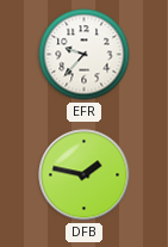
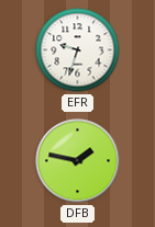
EFR: 9:37 -> 9:33 (78, 50)
